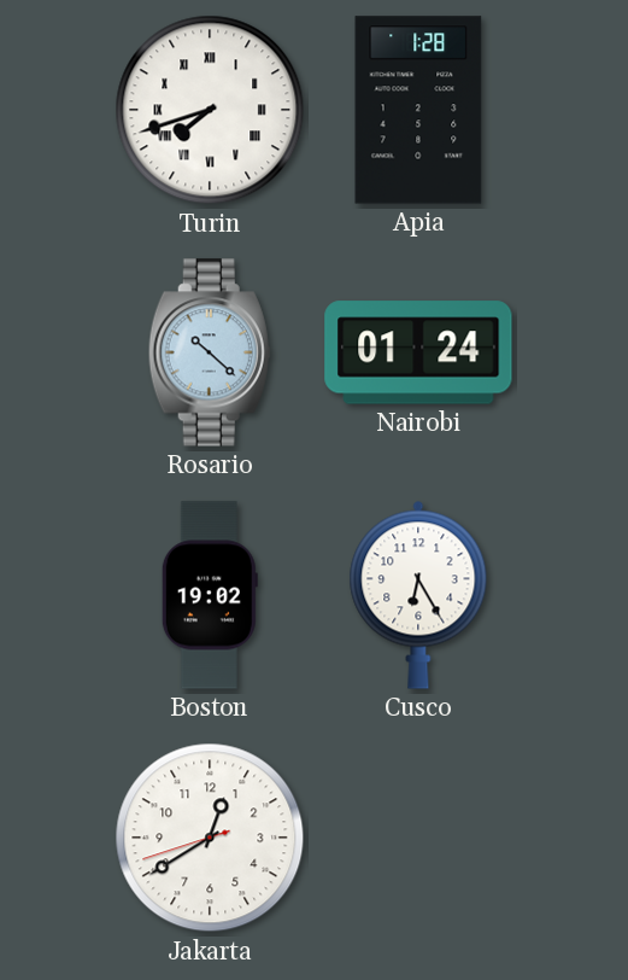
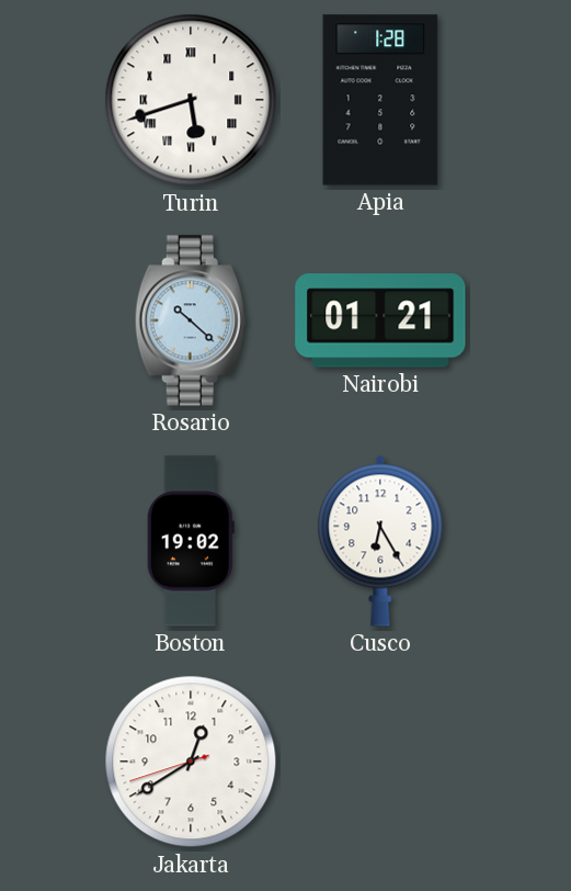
Turin: 7:42 -> 5:42 (191, 100)
Nairobi: 01:24 -> 01:21 (380, 320)
